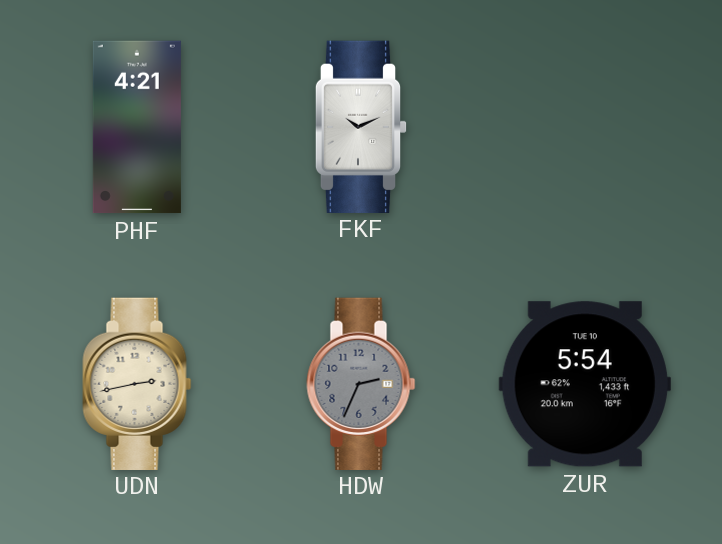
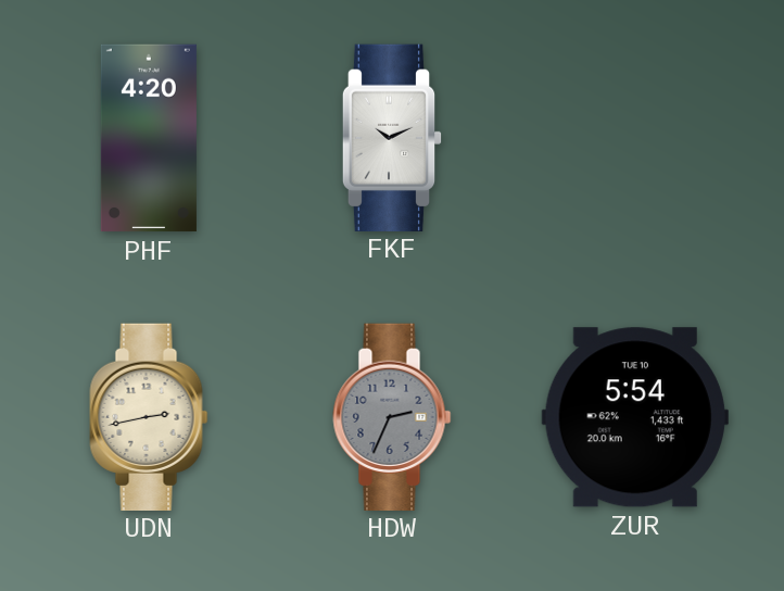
PHF: 4:21 -> 4:20 (149, 138)
